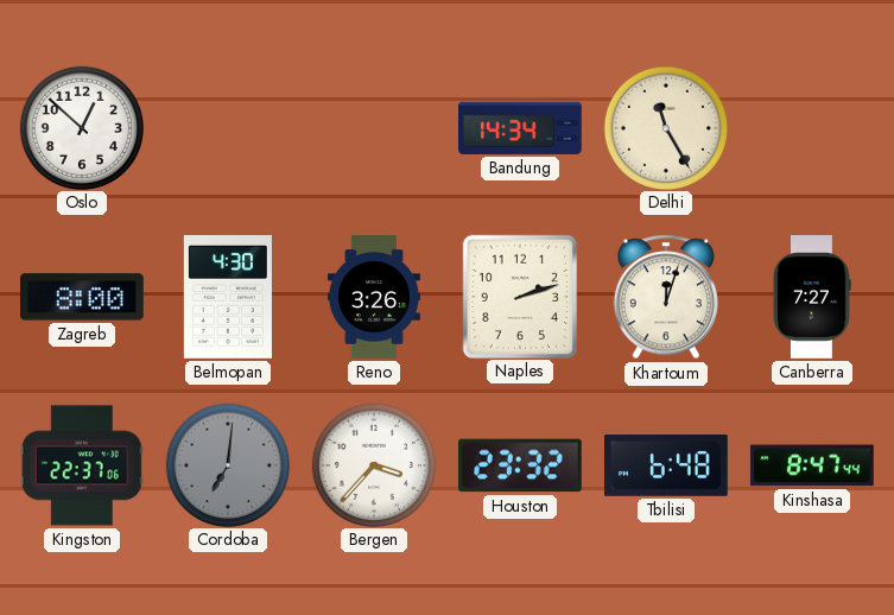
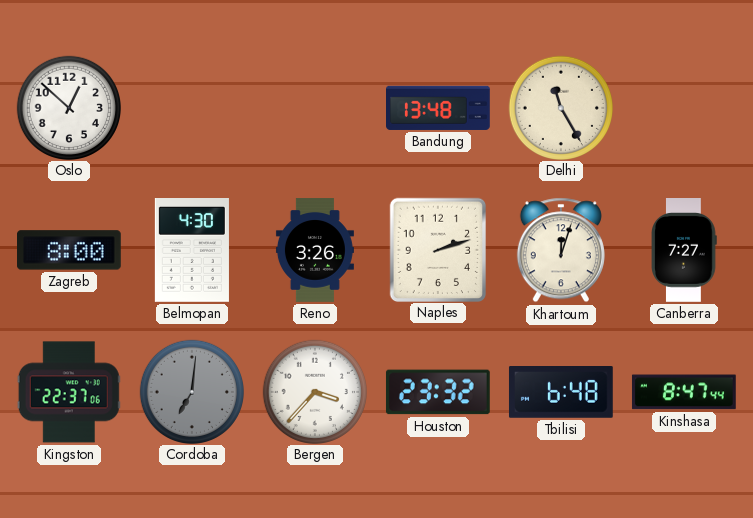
Bandung: 14:34 -> 13:48 (439, 108)
